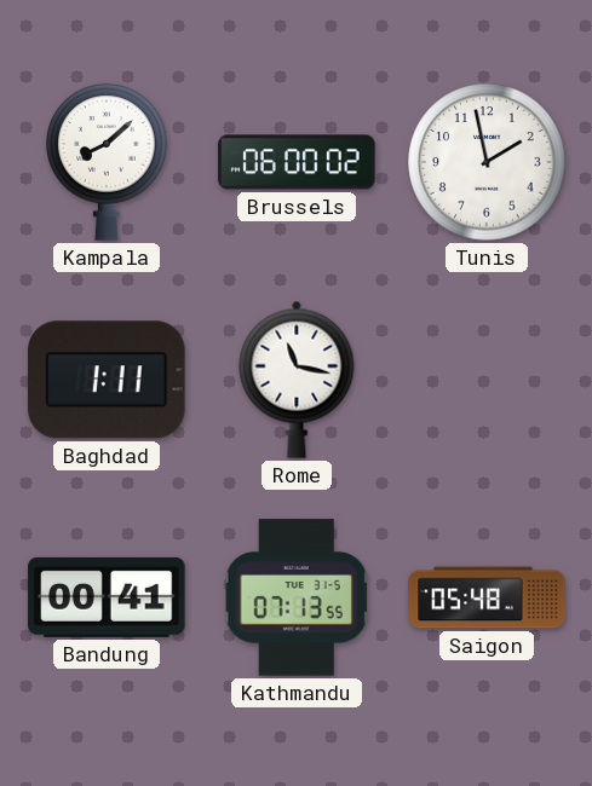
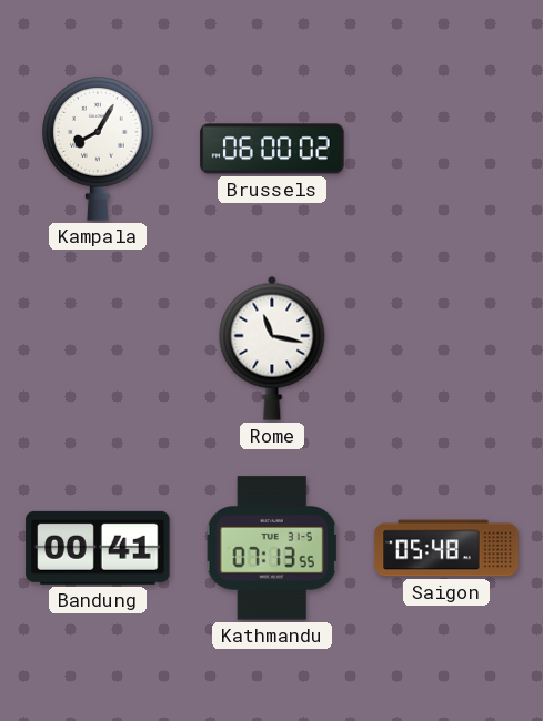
Kampala: 8:08 -> 8:05 (98, 149)
Tunis: 1:58 -> none (487, 162)
Baghdad: 1:11 -> none (107, 380)
